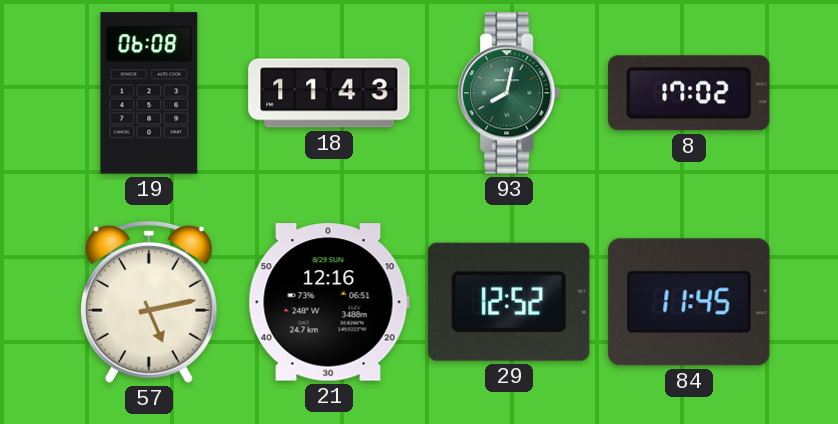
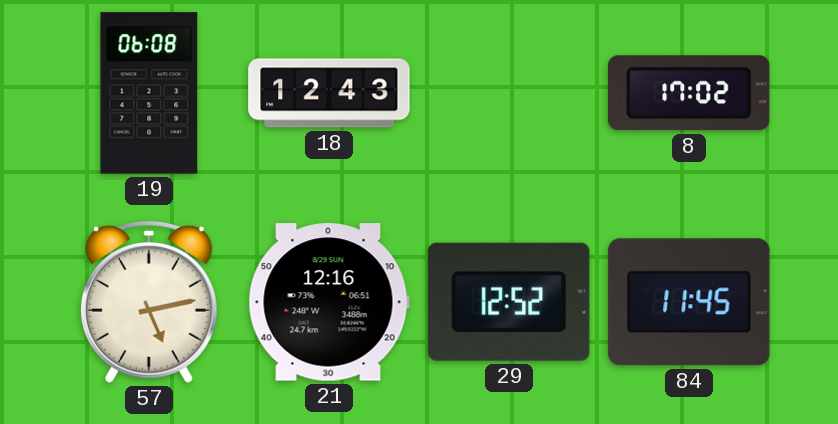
18: 11:43 -> 12:43 (329, 93)
93: 8:02 -> none (510, 93)
